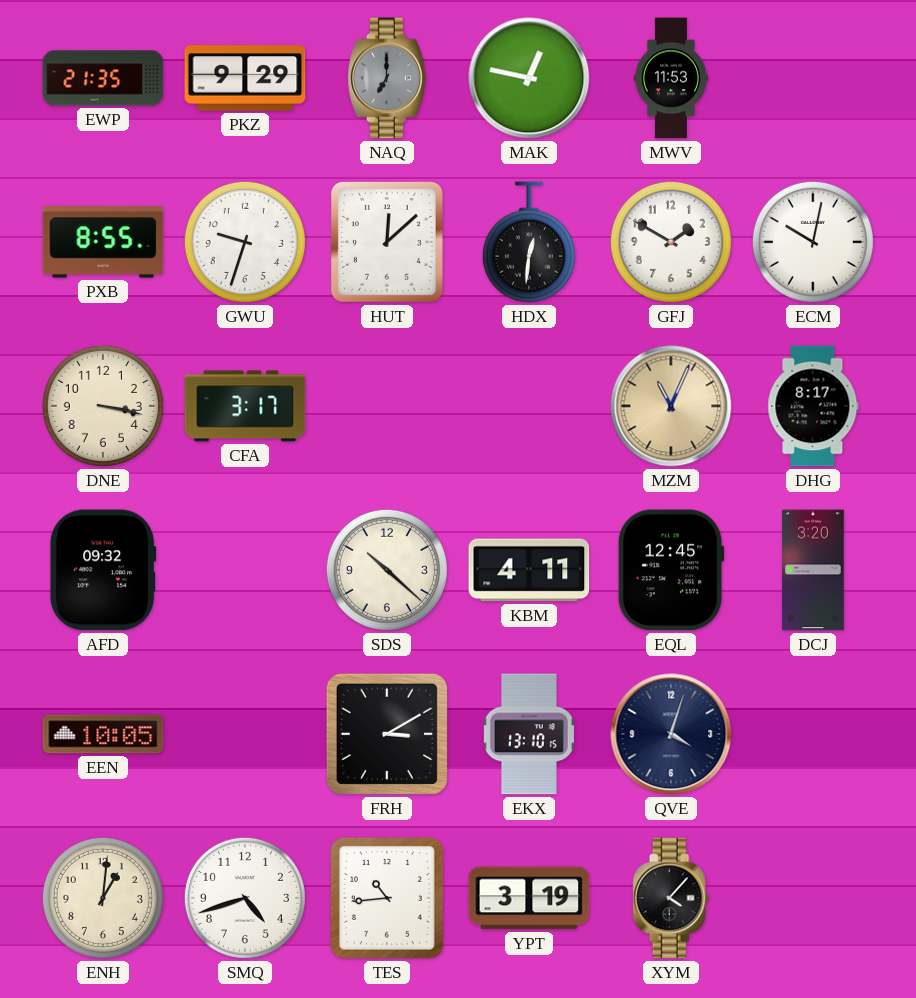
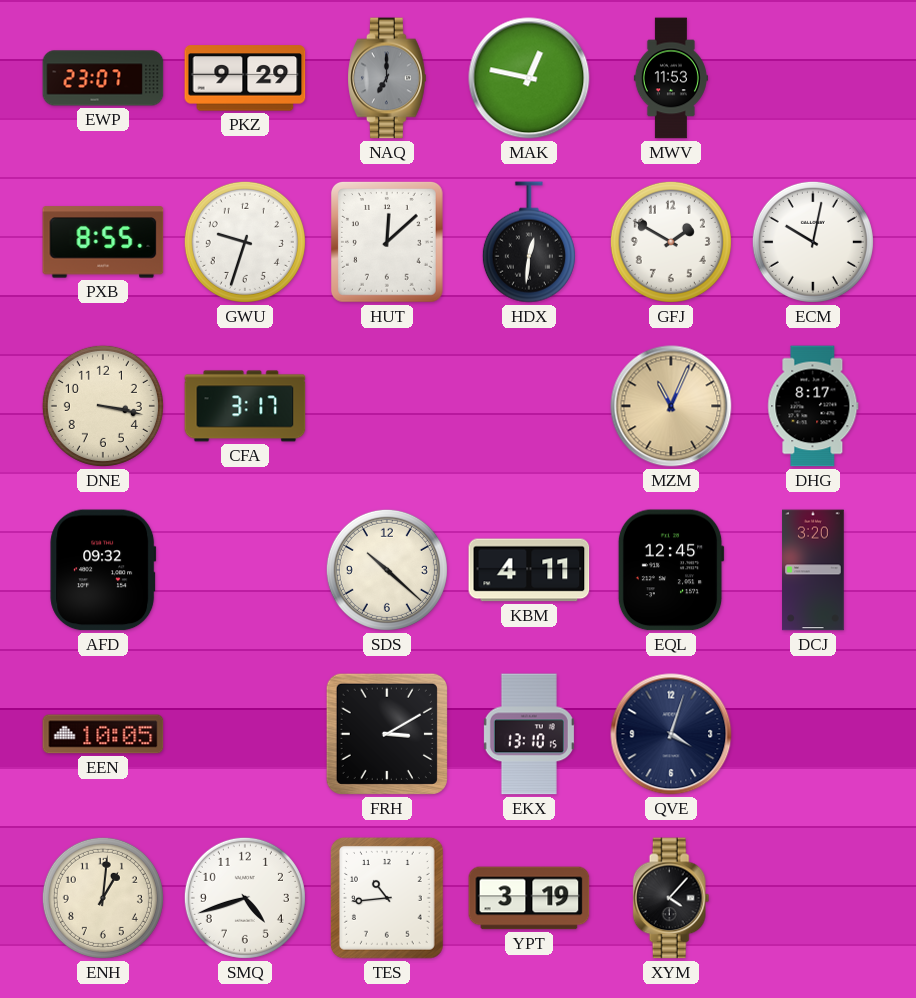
EWP: 21:35 -> 23:07 (103, 78)
